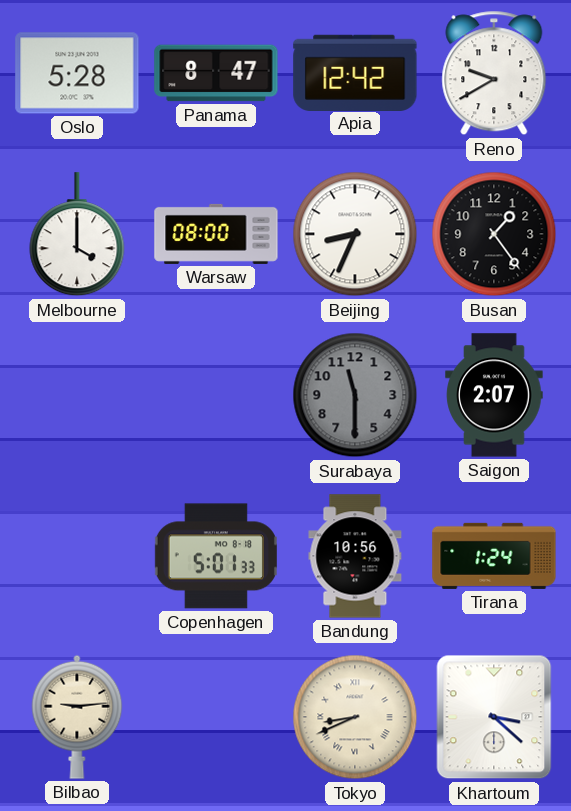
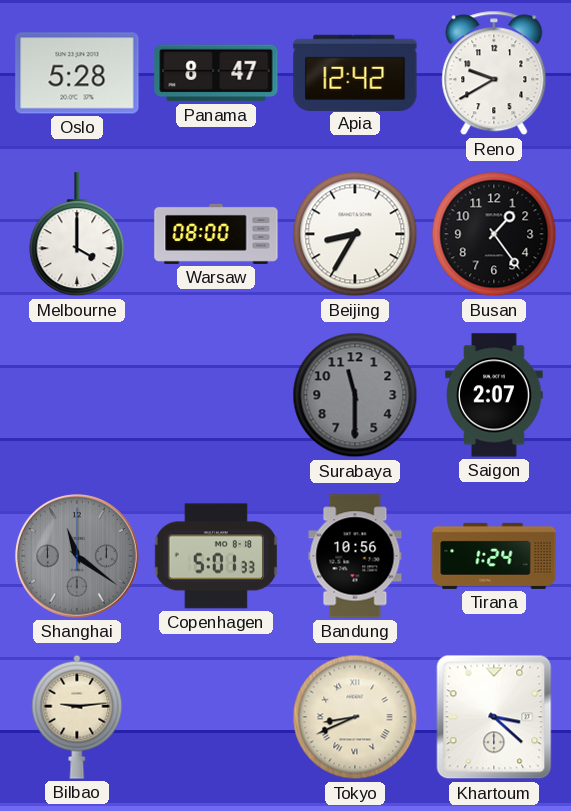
Beijing: 8:34 -> 8:35 (355, 234)
Shanghai: none -> 11:21 (77, 556)
